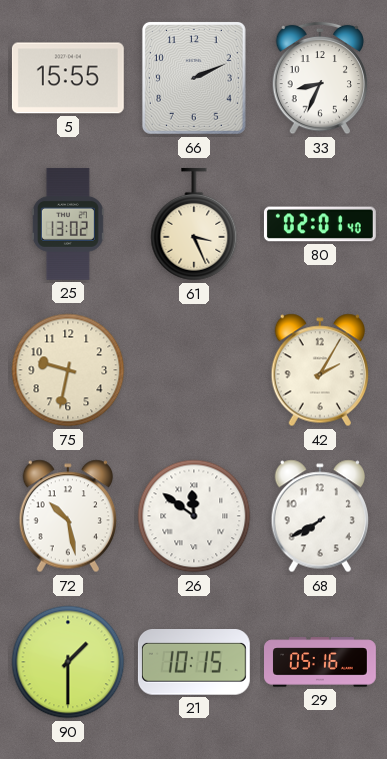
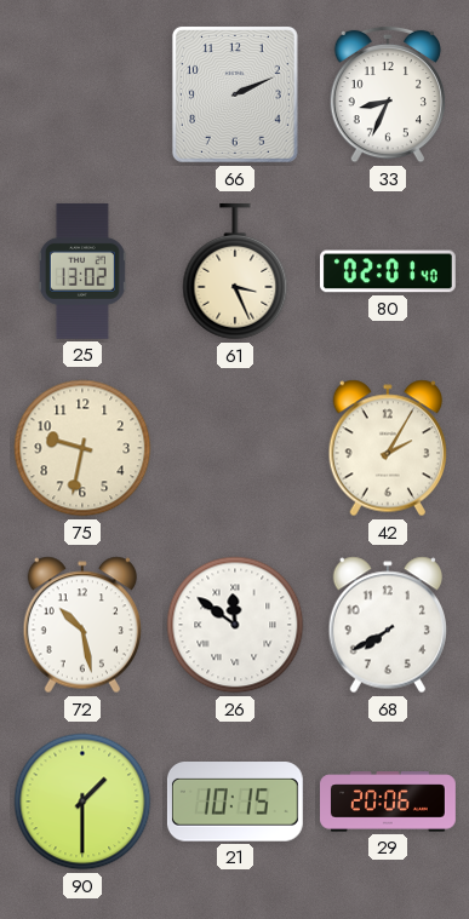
5: 15:55 -> none (68, 78)
29: 05:16 -> 20:06 (389, 802)
